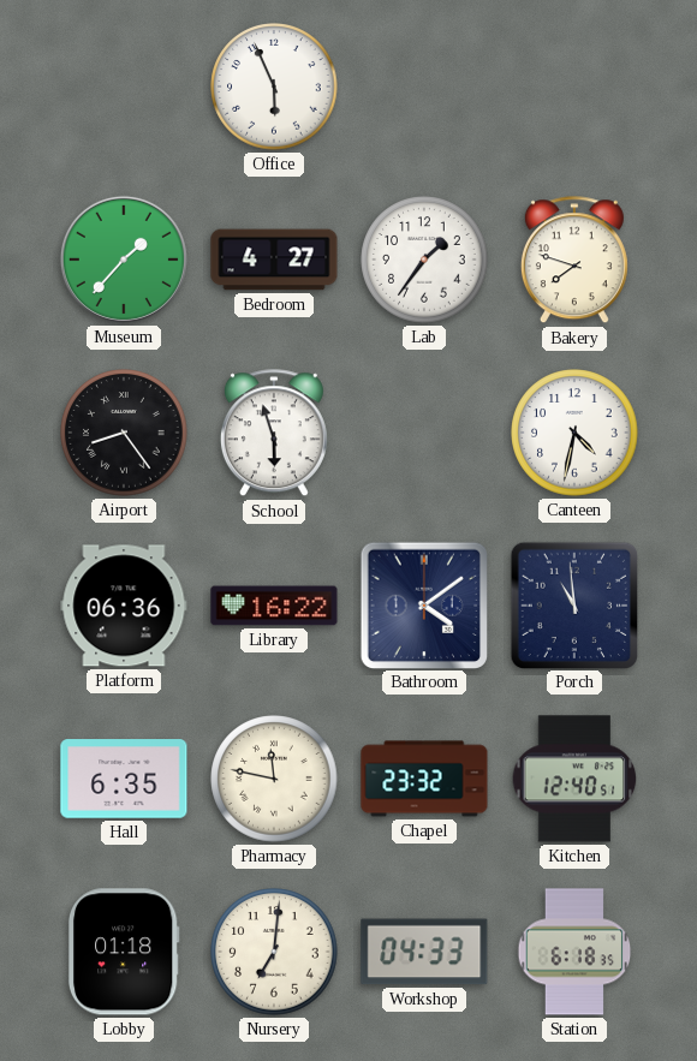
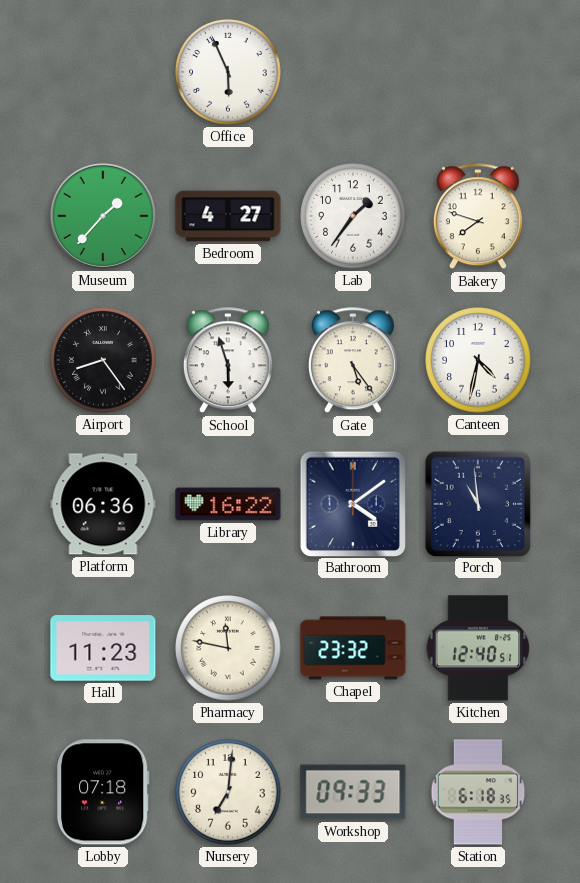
Gate: none -> 5:24 (353, 361)
Hall: 6:35 -> 11:23 (103, 648)
Lobby: 01:18 -> 07:18 (103, 792)
Workshop: 04:33 -> 09:33 (353, 792)
